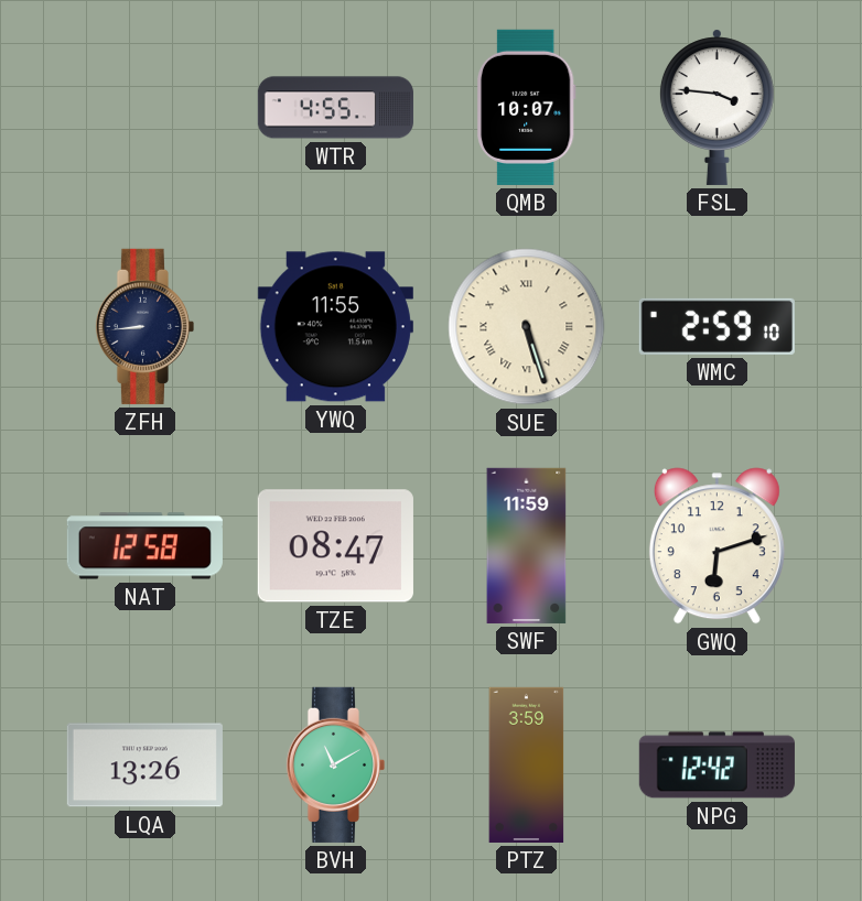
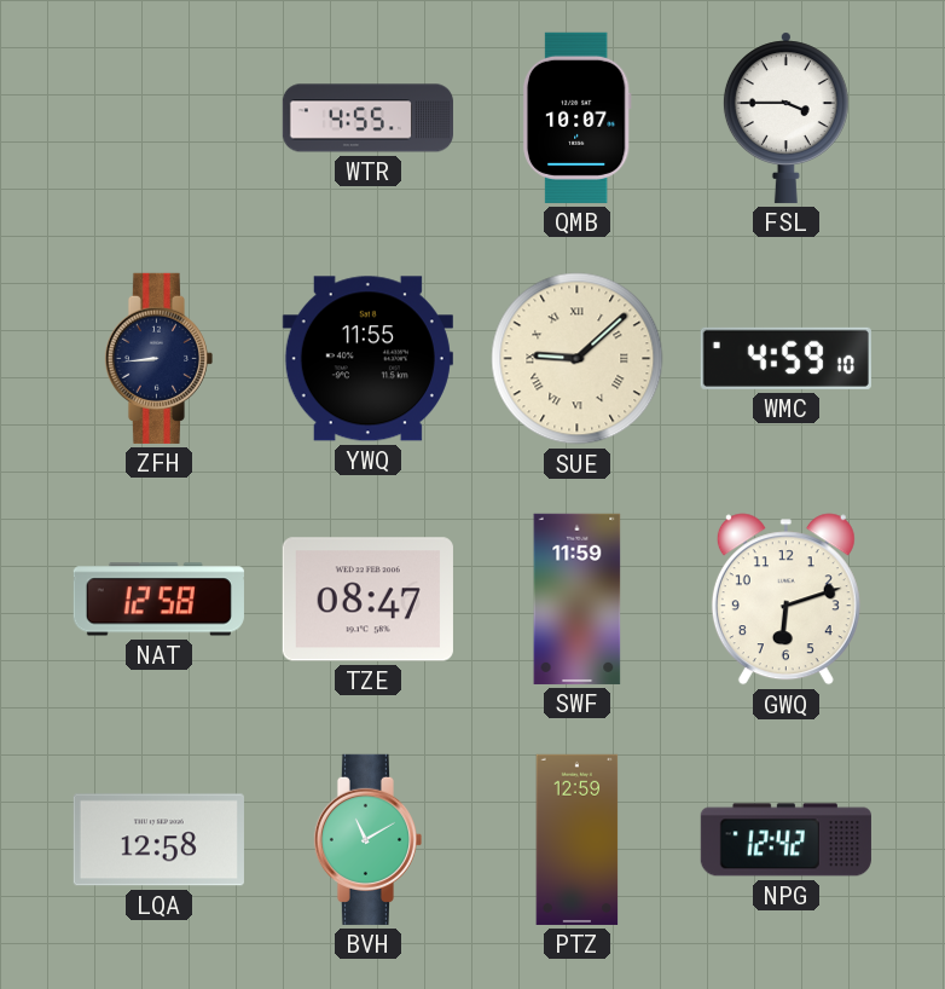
FSL: 3:46 -> 3:45 (785, 117)
SUE: 5:27 -> 9:08 (578, 359)
WMC: 2:59 -> 4:59 (785, 358)
LQA: 13:26 -> 12:58 (158, 840)
PTZ: 3:59 -> 12:59 (578, 839)
